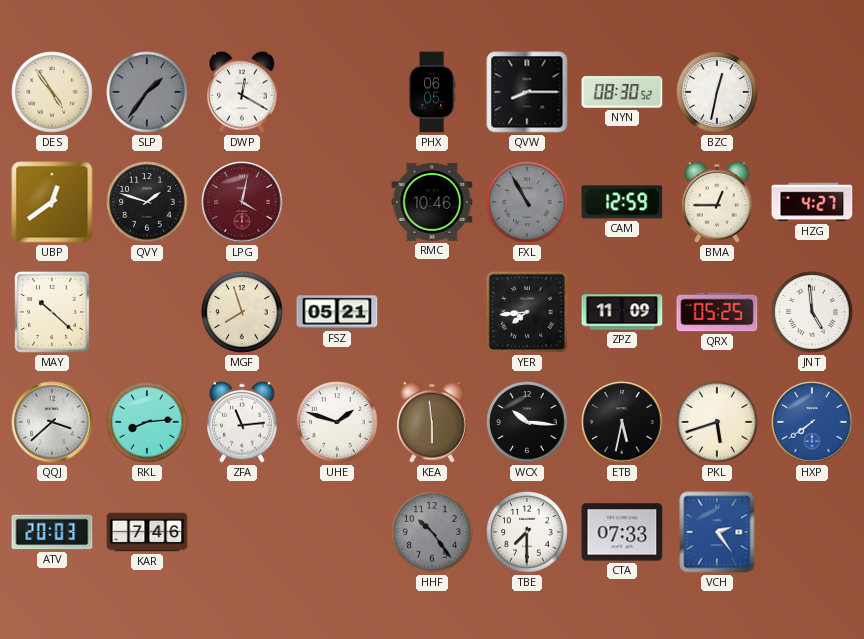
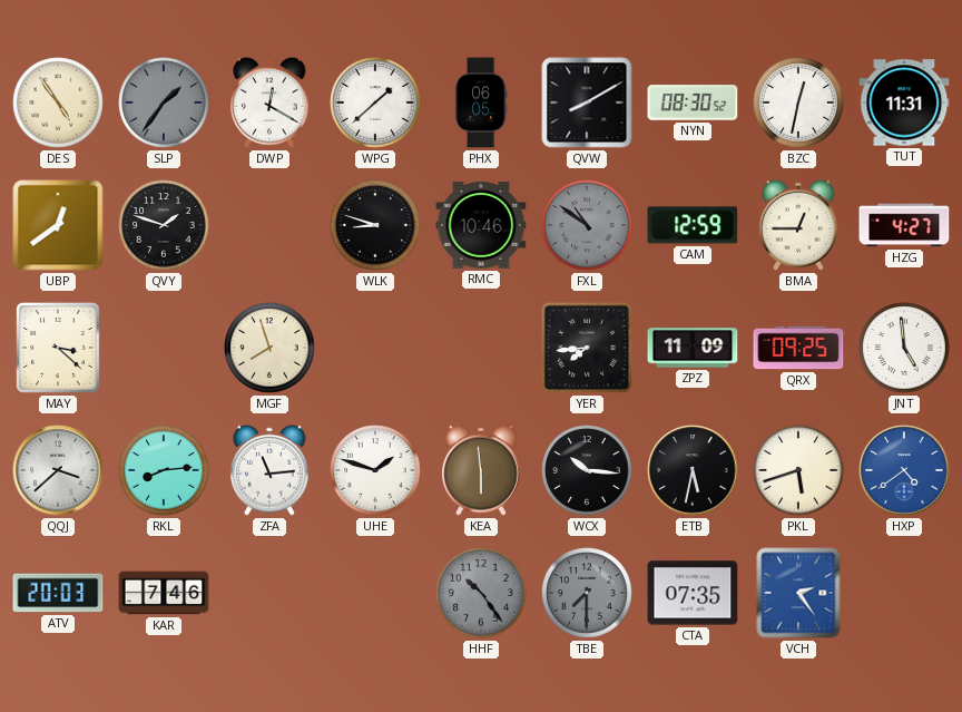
WPG: none -> 1:38 (375, 103)
QVW: 8:15 -> 8:10 (587, 103)
TUT: none -> 11:31 (904, 103)
LPG: 4:02 -> none (242, 202)
WLK: none -> 8:48 (375, 225)
FXL: 10:55 -> 10:51 (587, 225)
MAY: 10:22 -> 3:22 (59, 349)
FSZ: 05:21 -> none (337, 312)
QRX: 05:25 -> 09:25 (798, 348)
HXP: 7:39 -> 4:39 (904, 470)
TBE dial: white -> grey (587, 593)
CTA: 07:33 -> 07:35 (693, 593)
